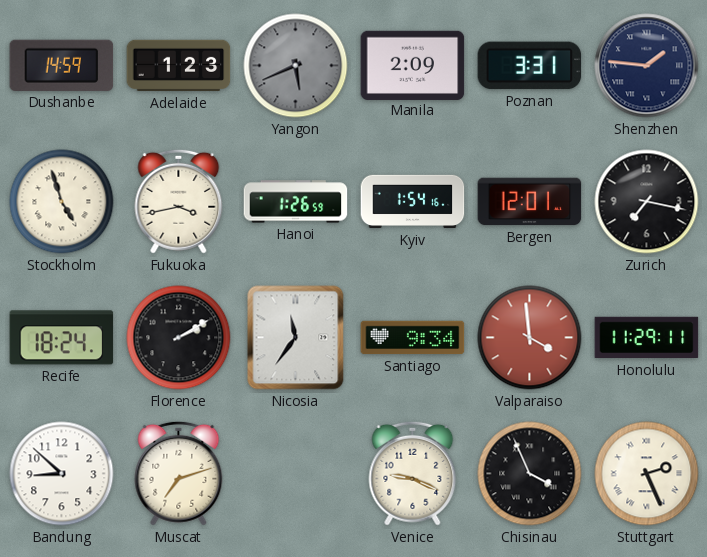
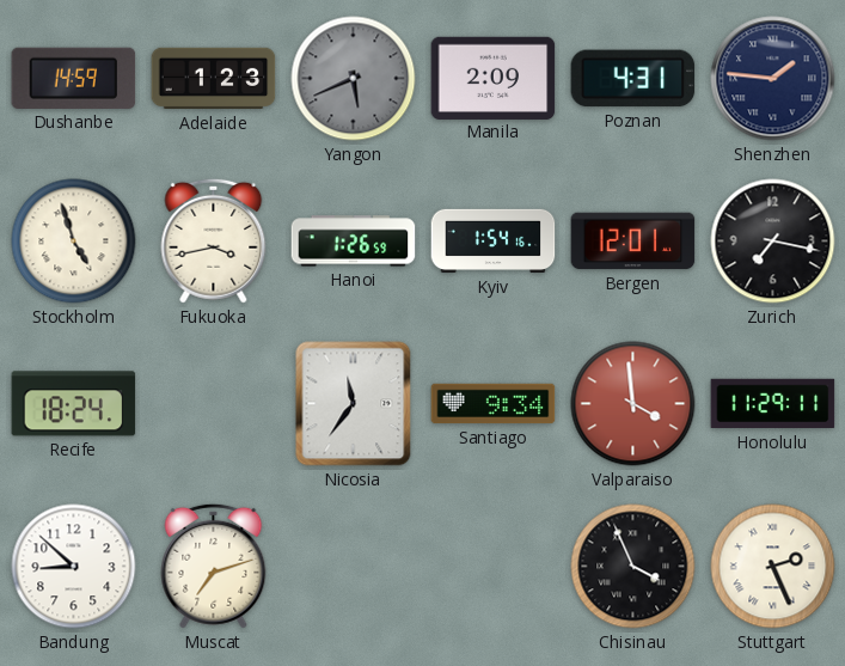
Poznan: 3:31 -> 4:31 (633, 79)
Florence: 2:10 -> none (179, 338)
Venice: 9:19 -> none (413, 473)
